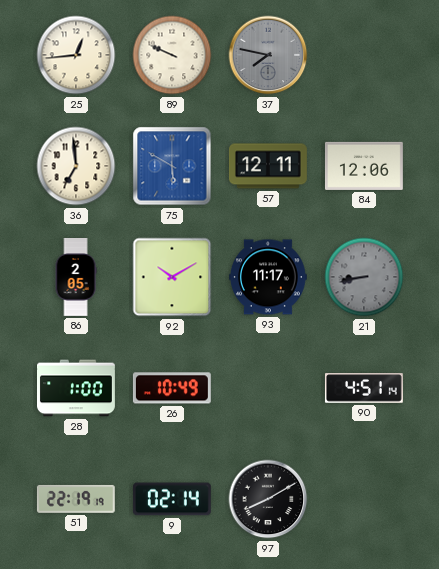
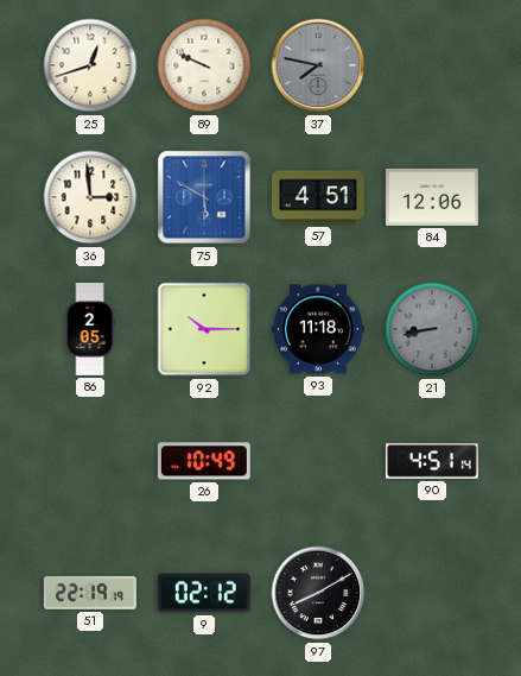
25: 12:44 -> 12:42 (90, 65)
36: 6:59 -> 2:59 (90, 197)
57: 12:11 -> 4:51 (318, 197)
92: 10:10 -> 10:15 (204, 329)
93: 11:17 -> 11:18 (318, 329)
28: 1:00 -> none (77, 388)
9: 02:14 -> 02:12 (204, 593)
